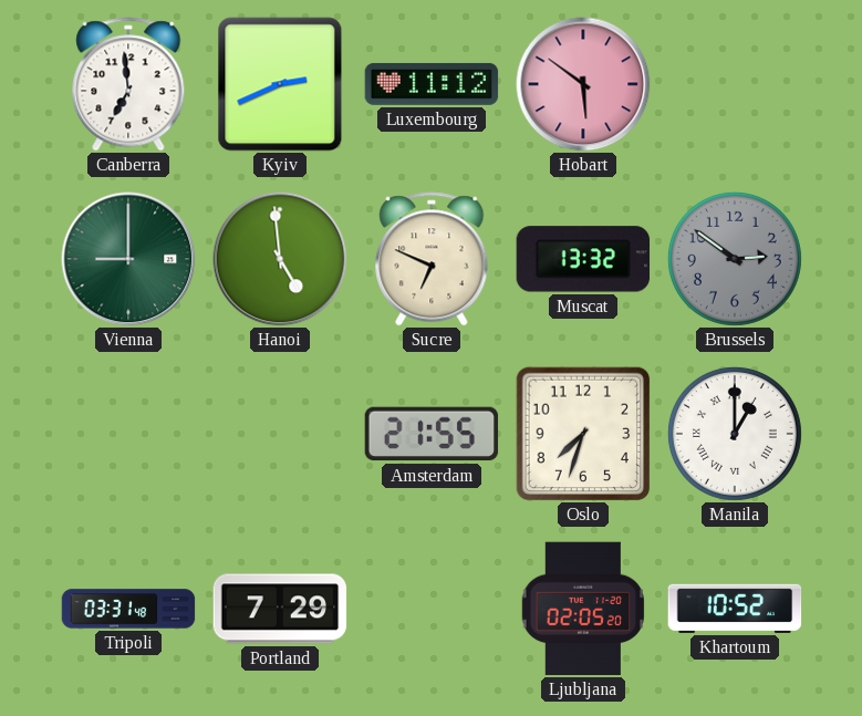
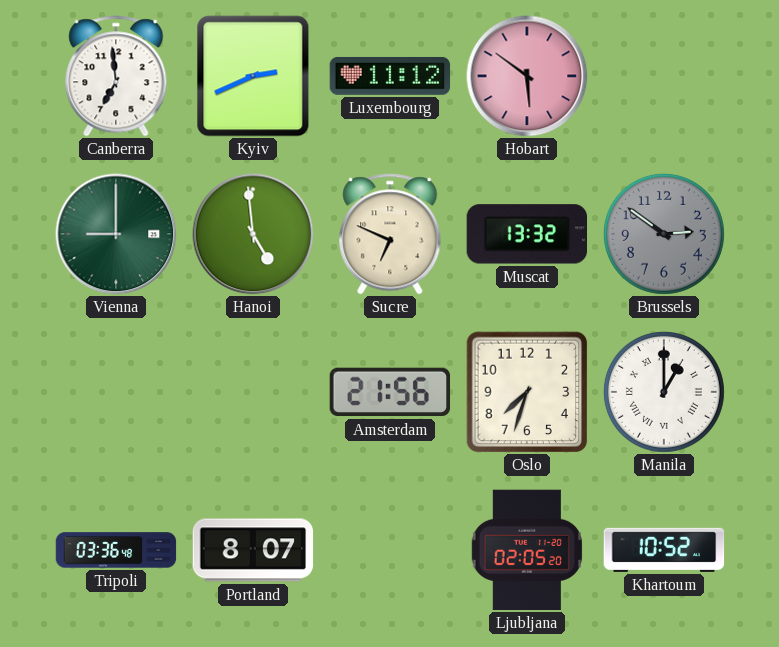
Amsterdam: 21:55 -> 21:56 (390, 392)
Tripoli: 03:31 -> 03:36 (116, 550)
Portland: 7:29 -> 8:07 (253, 550)
